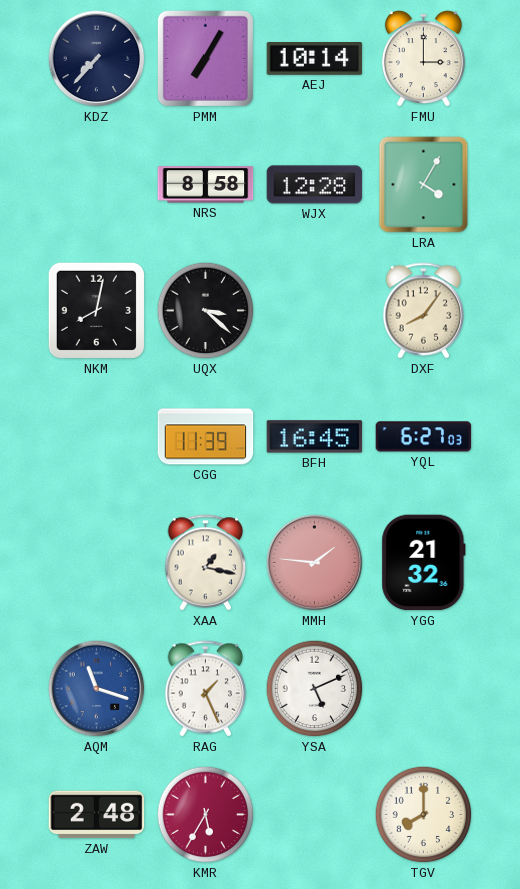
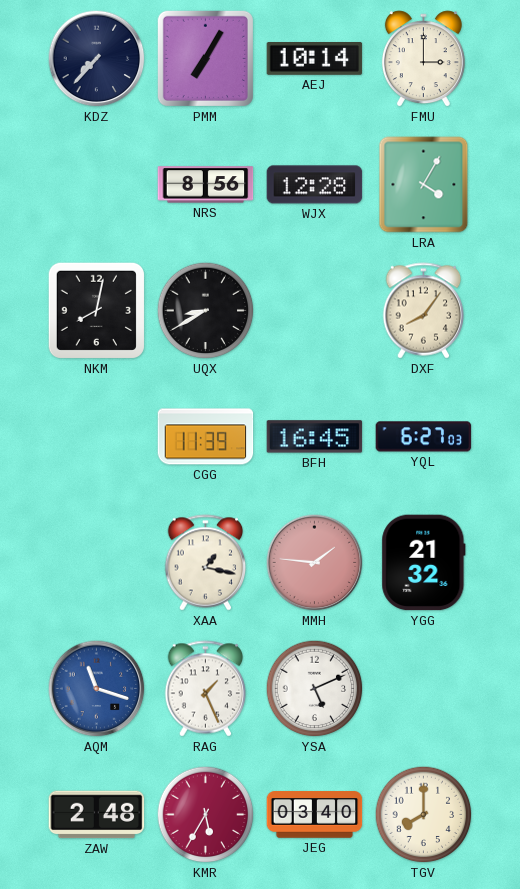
NRS: 8:58 -> 8:56 (206, 185)
UQX: 3:22 -> 8:40 (206, 311)
JEG: none -> 03:40 (315, 815)
